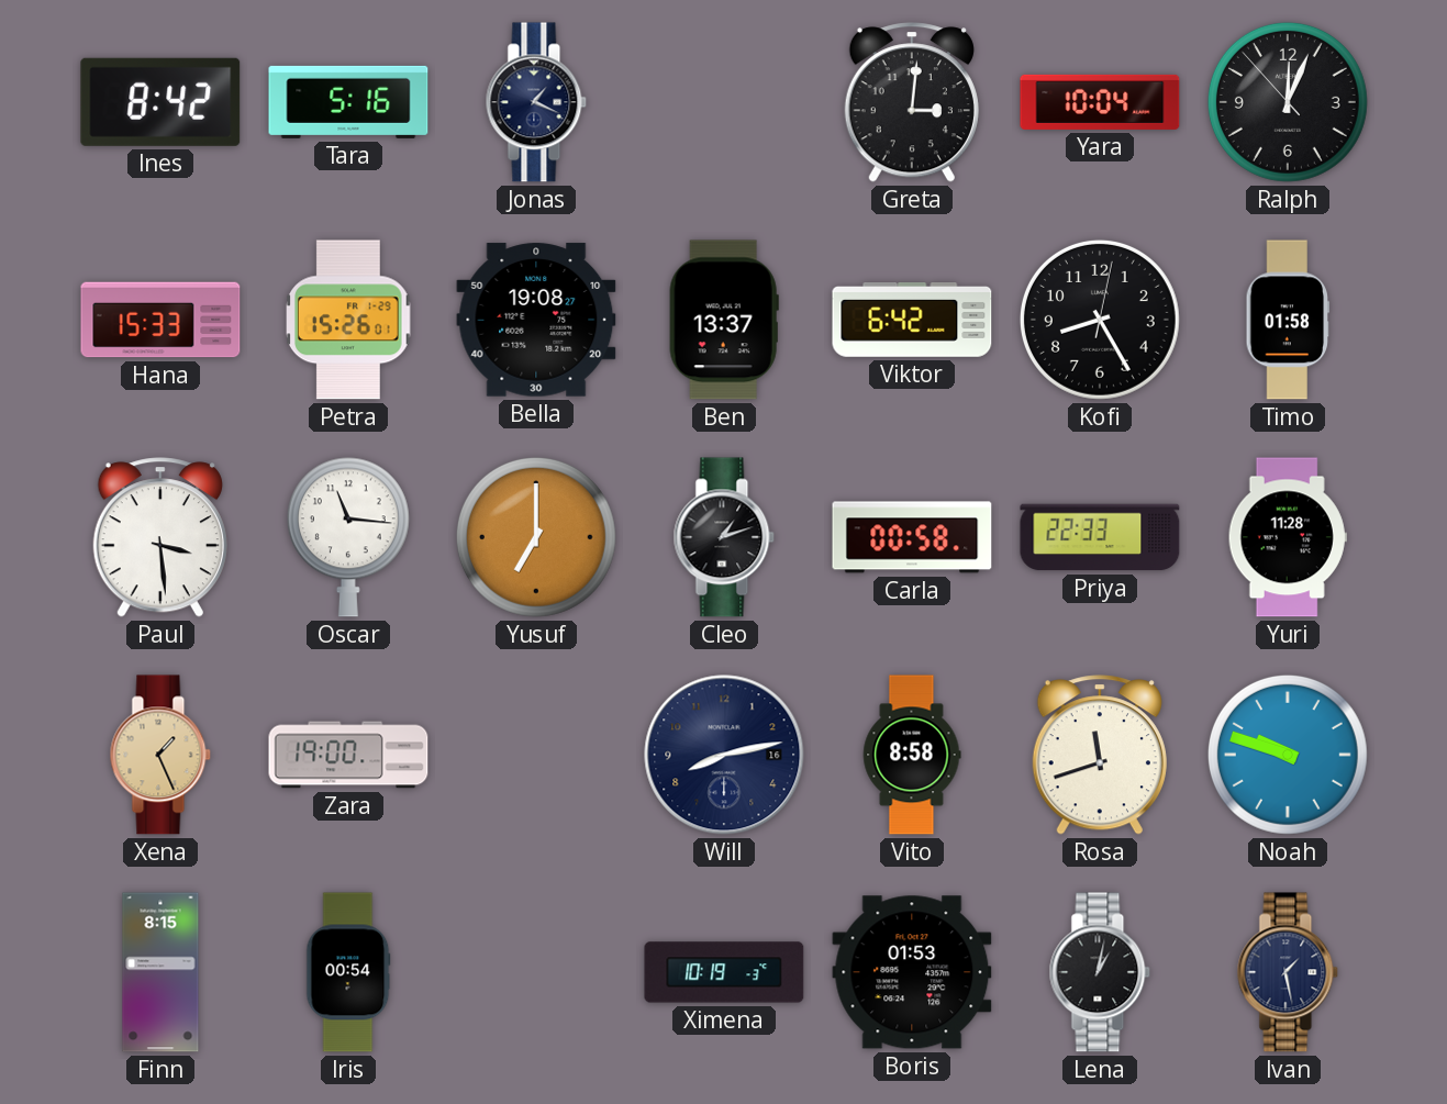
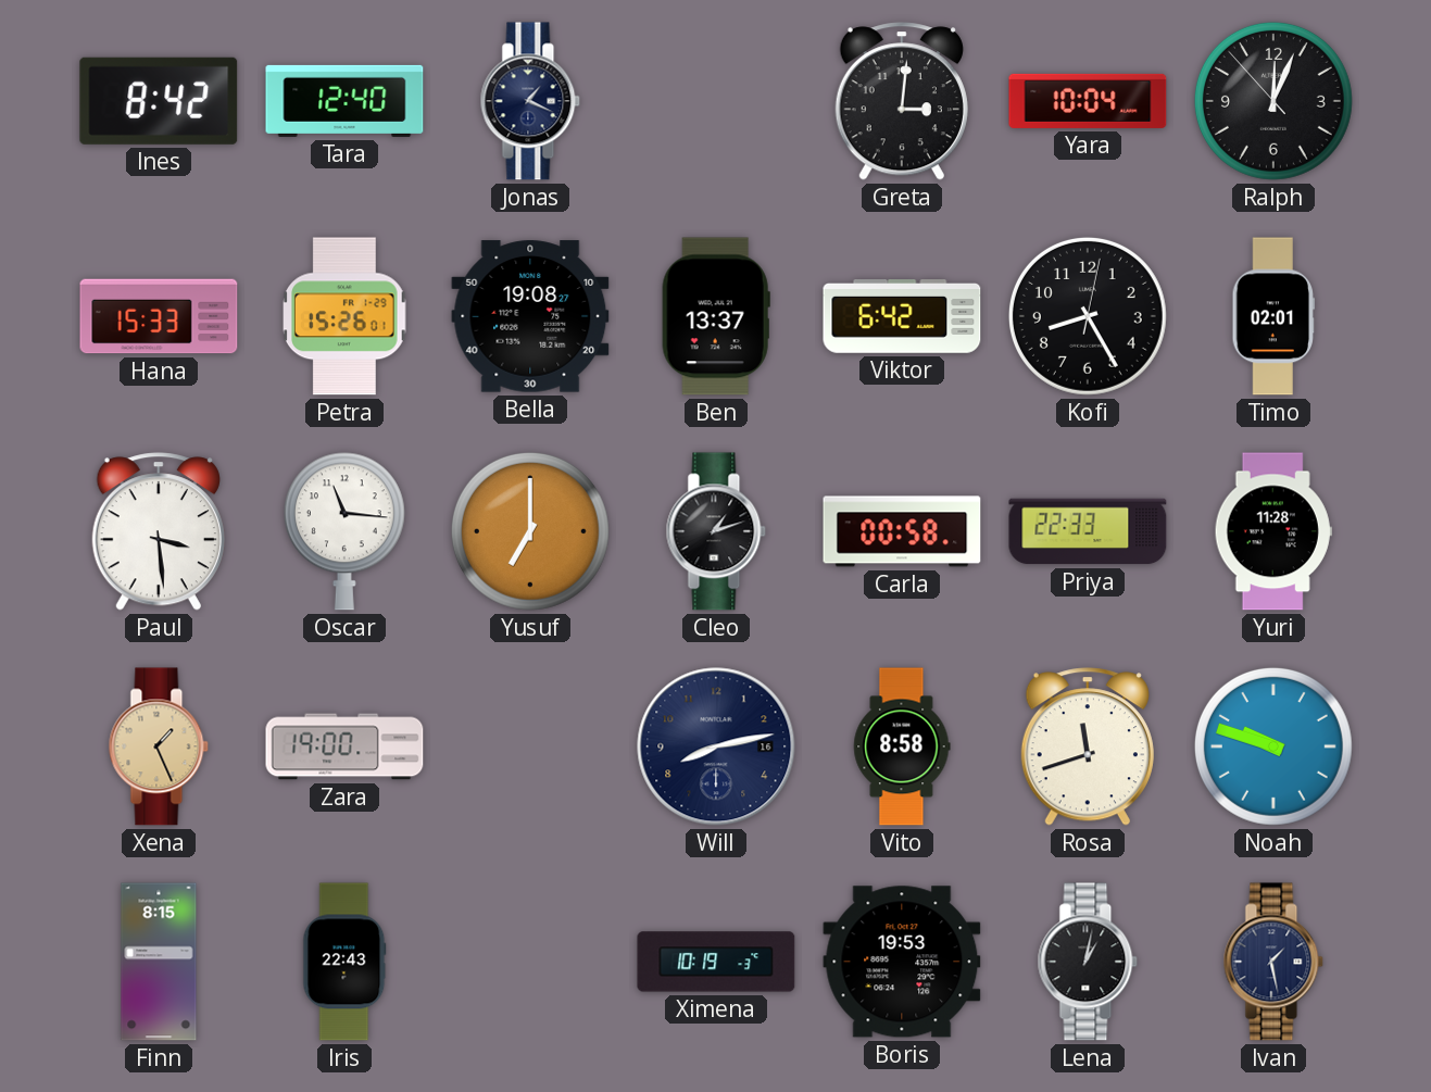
Tara: 5:16 -> 12:40 (344, 101)
Timo: 01:58 -> 02:01 (1273, 316)
Iris: 00:54 -> 22:43 (344, 962)
Boris: 01:53 -> 19:53 (902, 962)
